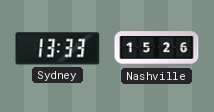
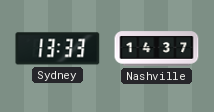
Nashville: 15:26 -> 14:37 (157, 49)
